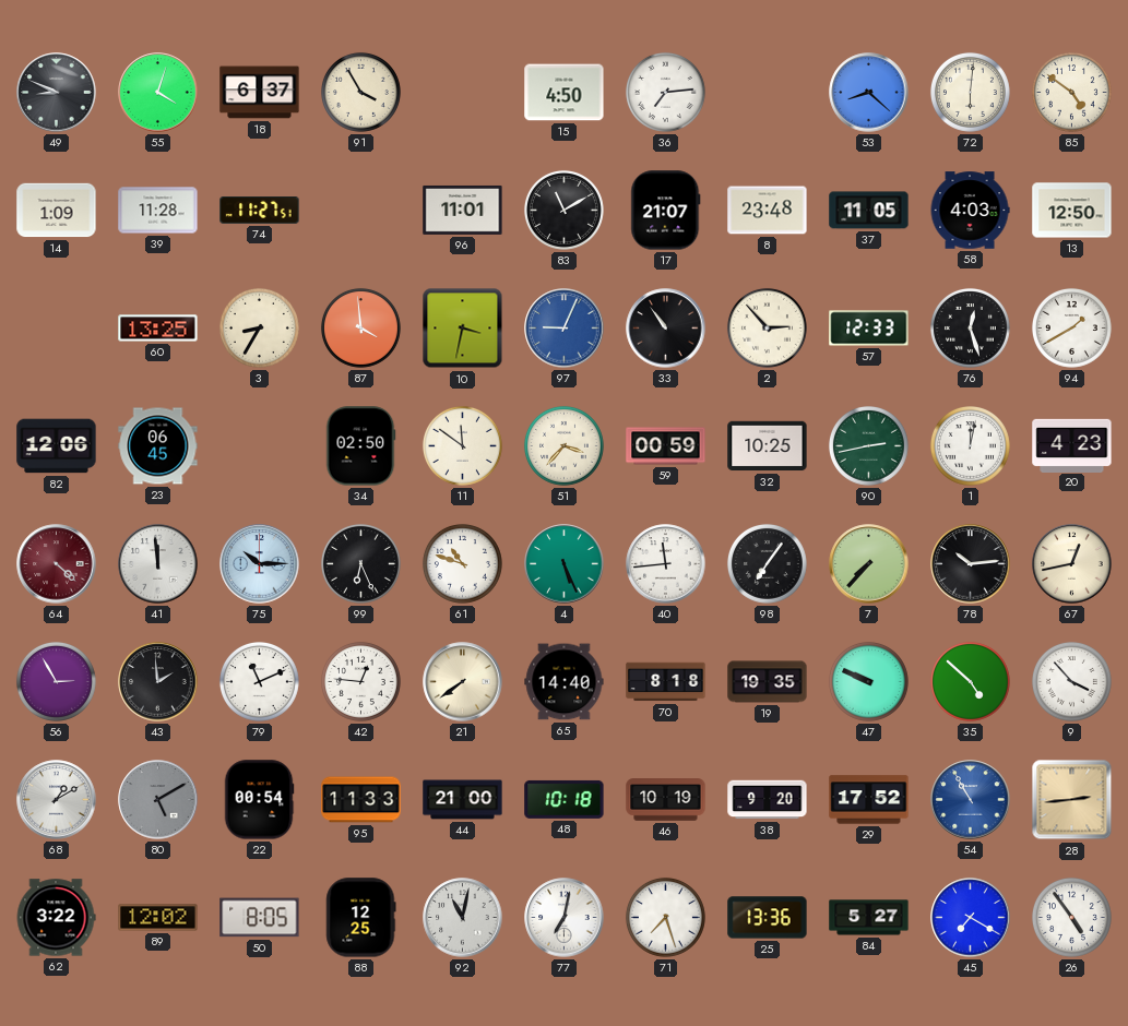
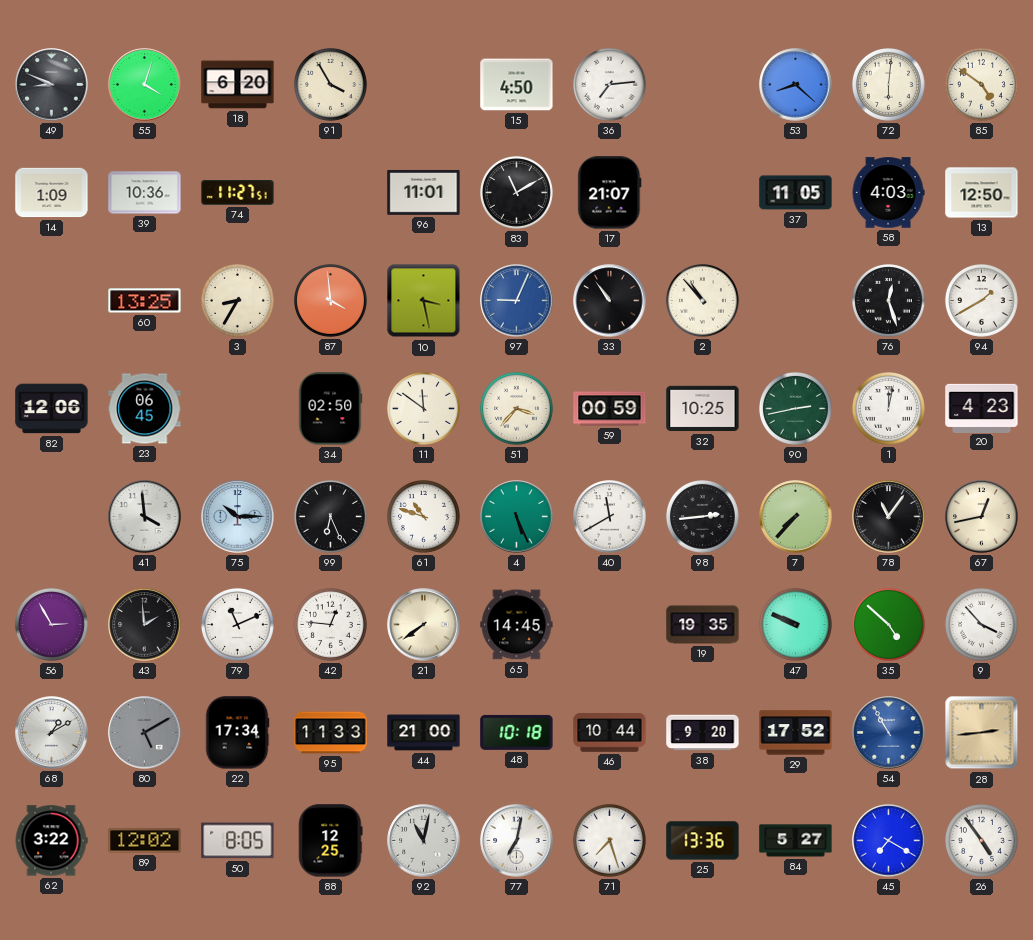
18: 6:37 -> 6:20 (238, 85)
39: 11:28 -> 10:36 (145, 193)
8: 23:48 -> none (768, 211)
10: 3:32 -> 3:28 (424, 301)
2: 2:53 -> 10:53 (702, 300)
57: 12:33 -> none (869, 329)
64: 4:22 -> none (57, 564)
41: 11:59 -> 3:59 (145, 517)
40: 11:44 -> 11:40 (610, 517)
98: 7:06 -> 2:44 (702, 516)
78: 10:14 -> 11:06 (889, 517)
65: 14:40 -> 14:45 (517, 625)
70: 8:18 -> none (666, 682)
22: 00:54 -> 17:34 (237, 733)
46: 10:19 -> 10:44 (610, 733)
